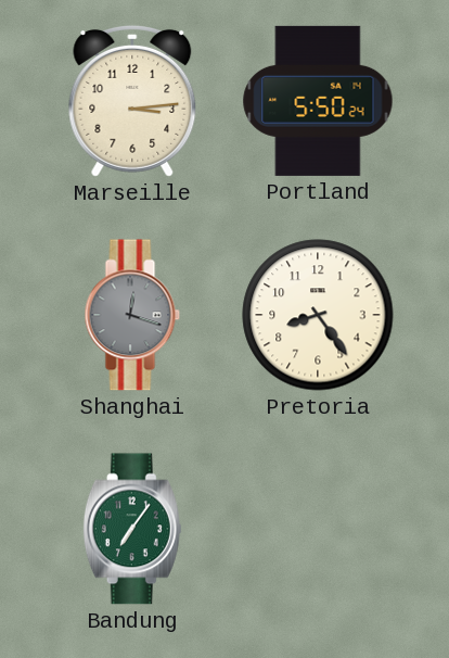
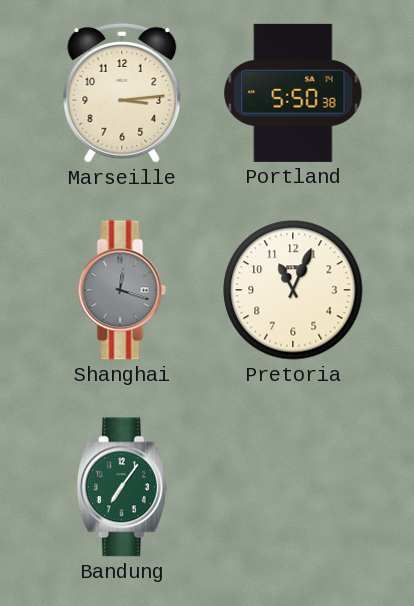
Portland: 5:50:24 -> 5:50:38 (293, 93)
Pretoria: 8:24 -> 11:04 (293, 290)
